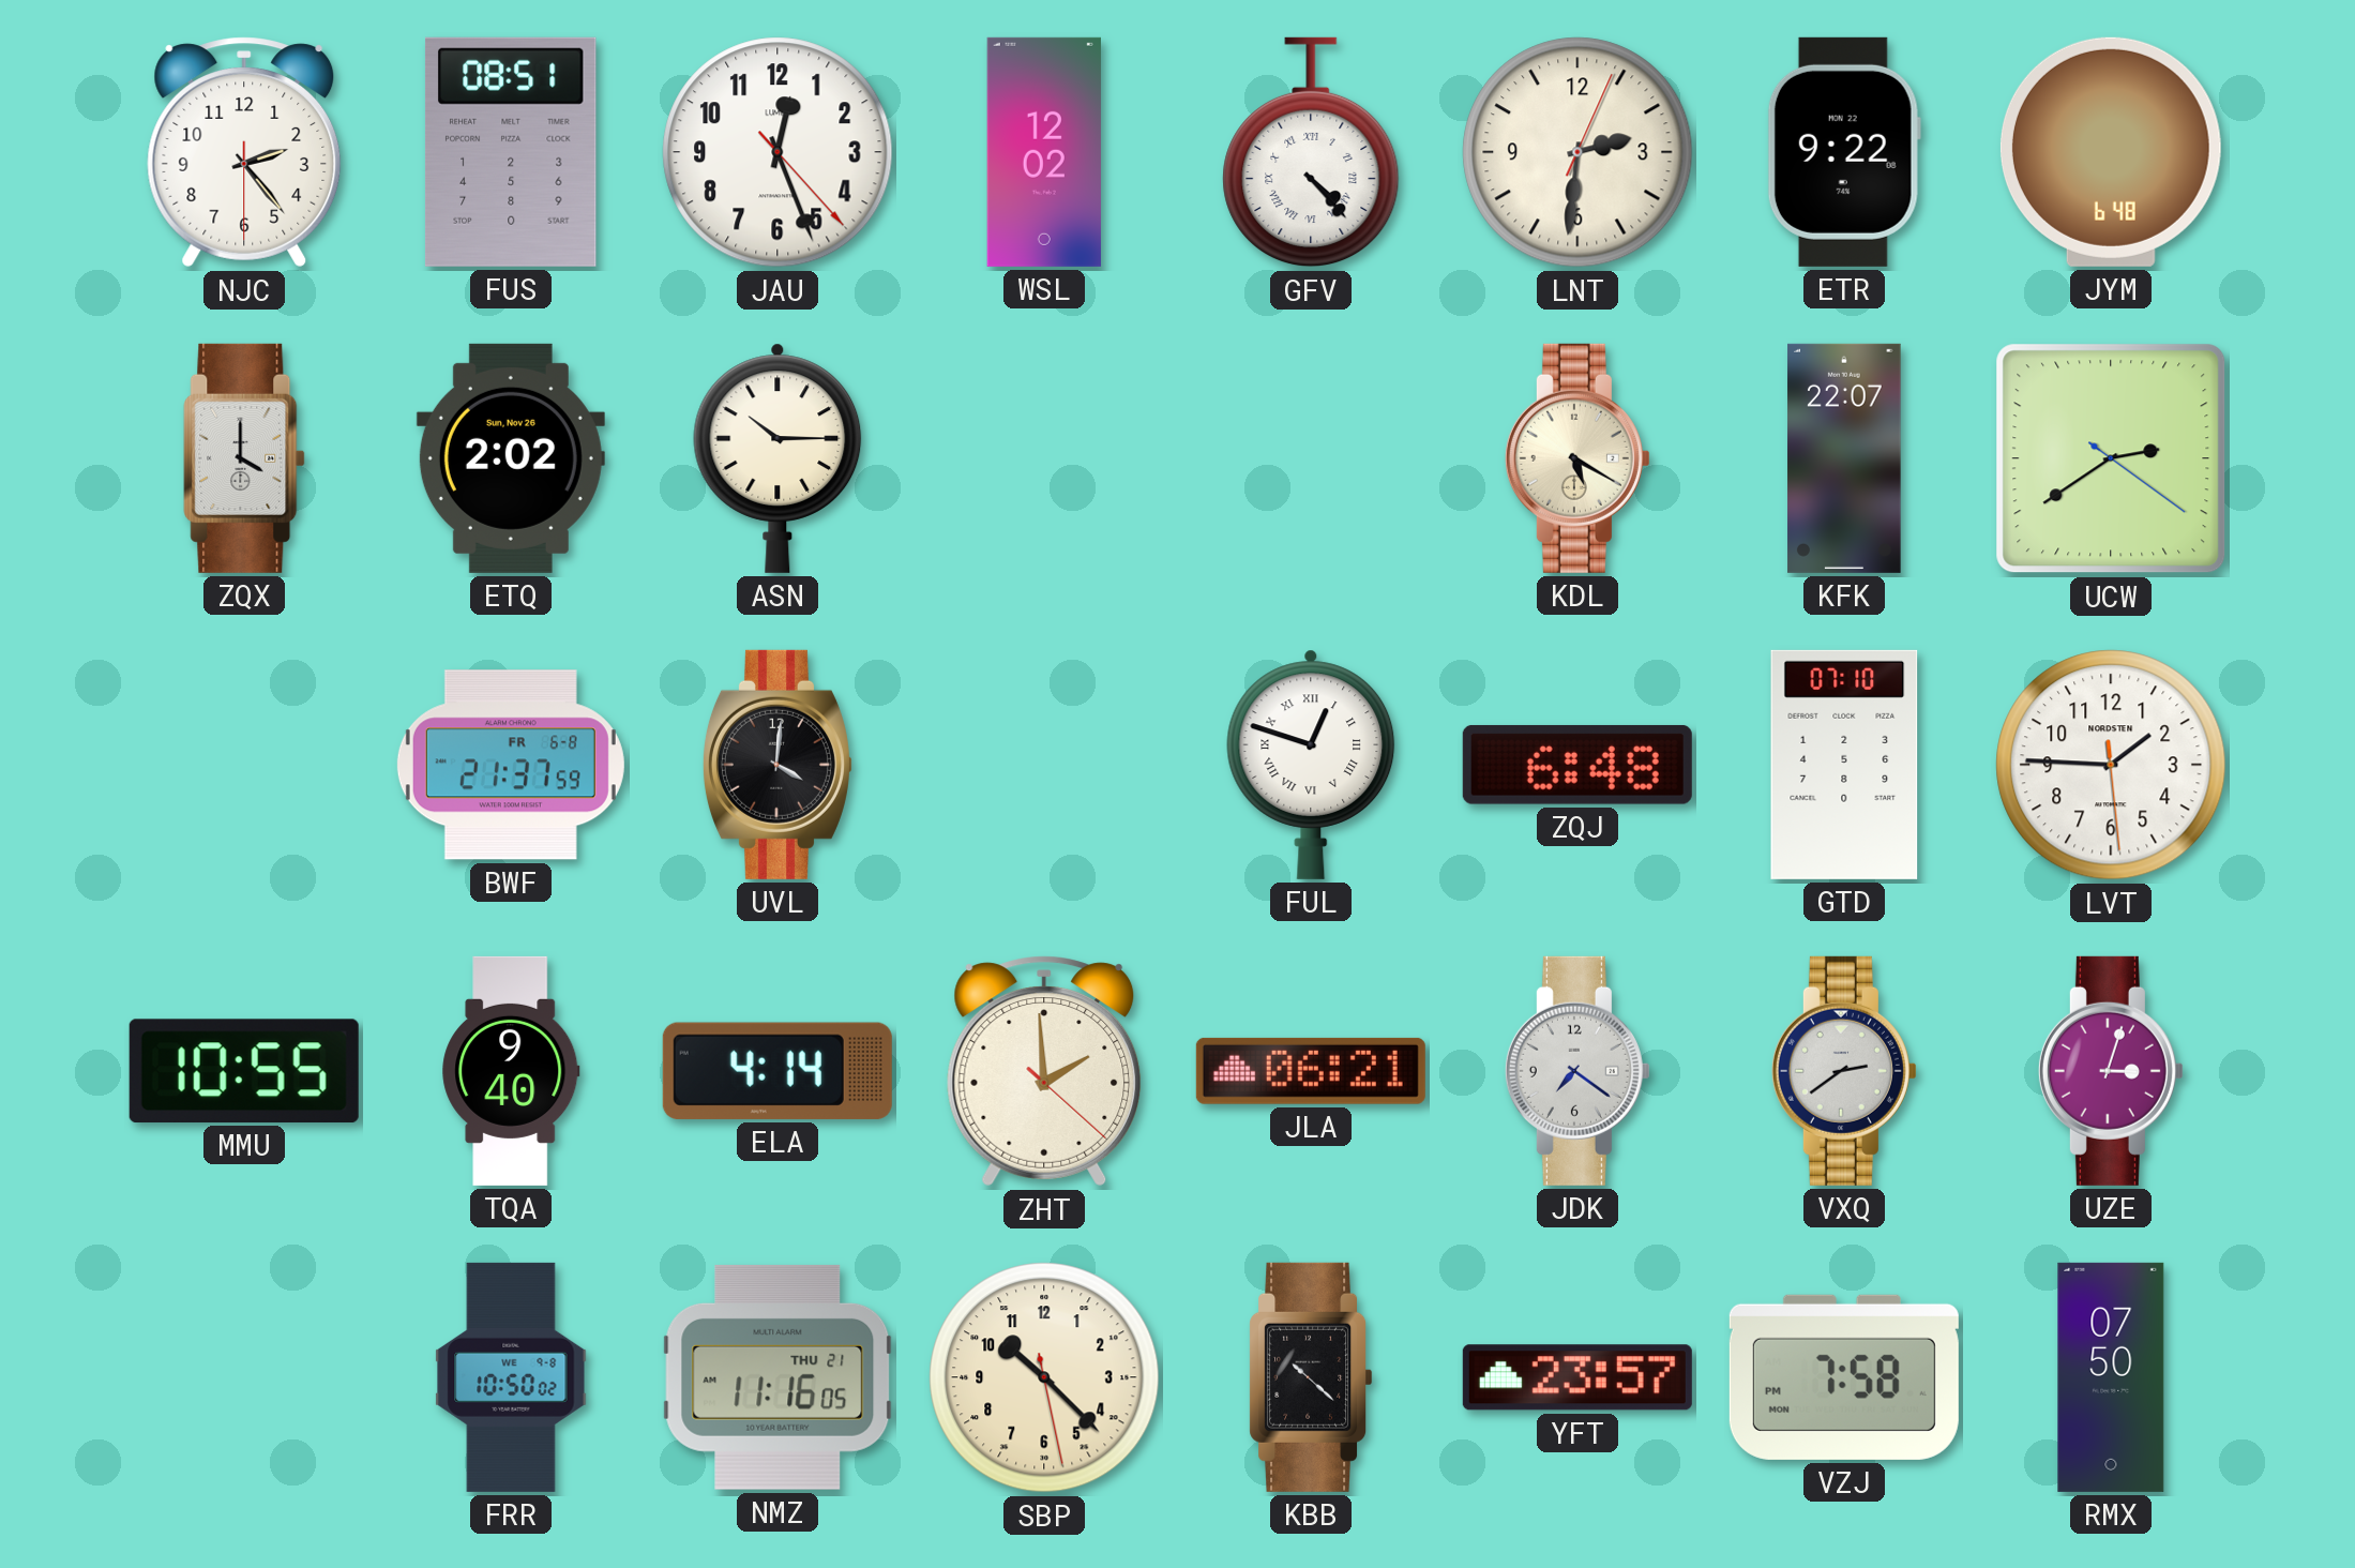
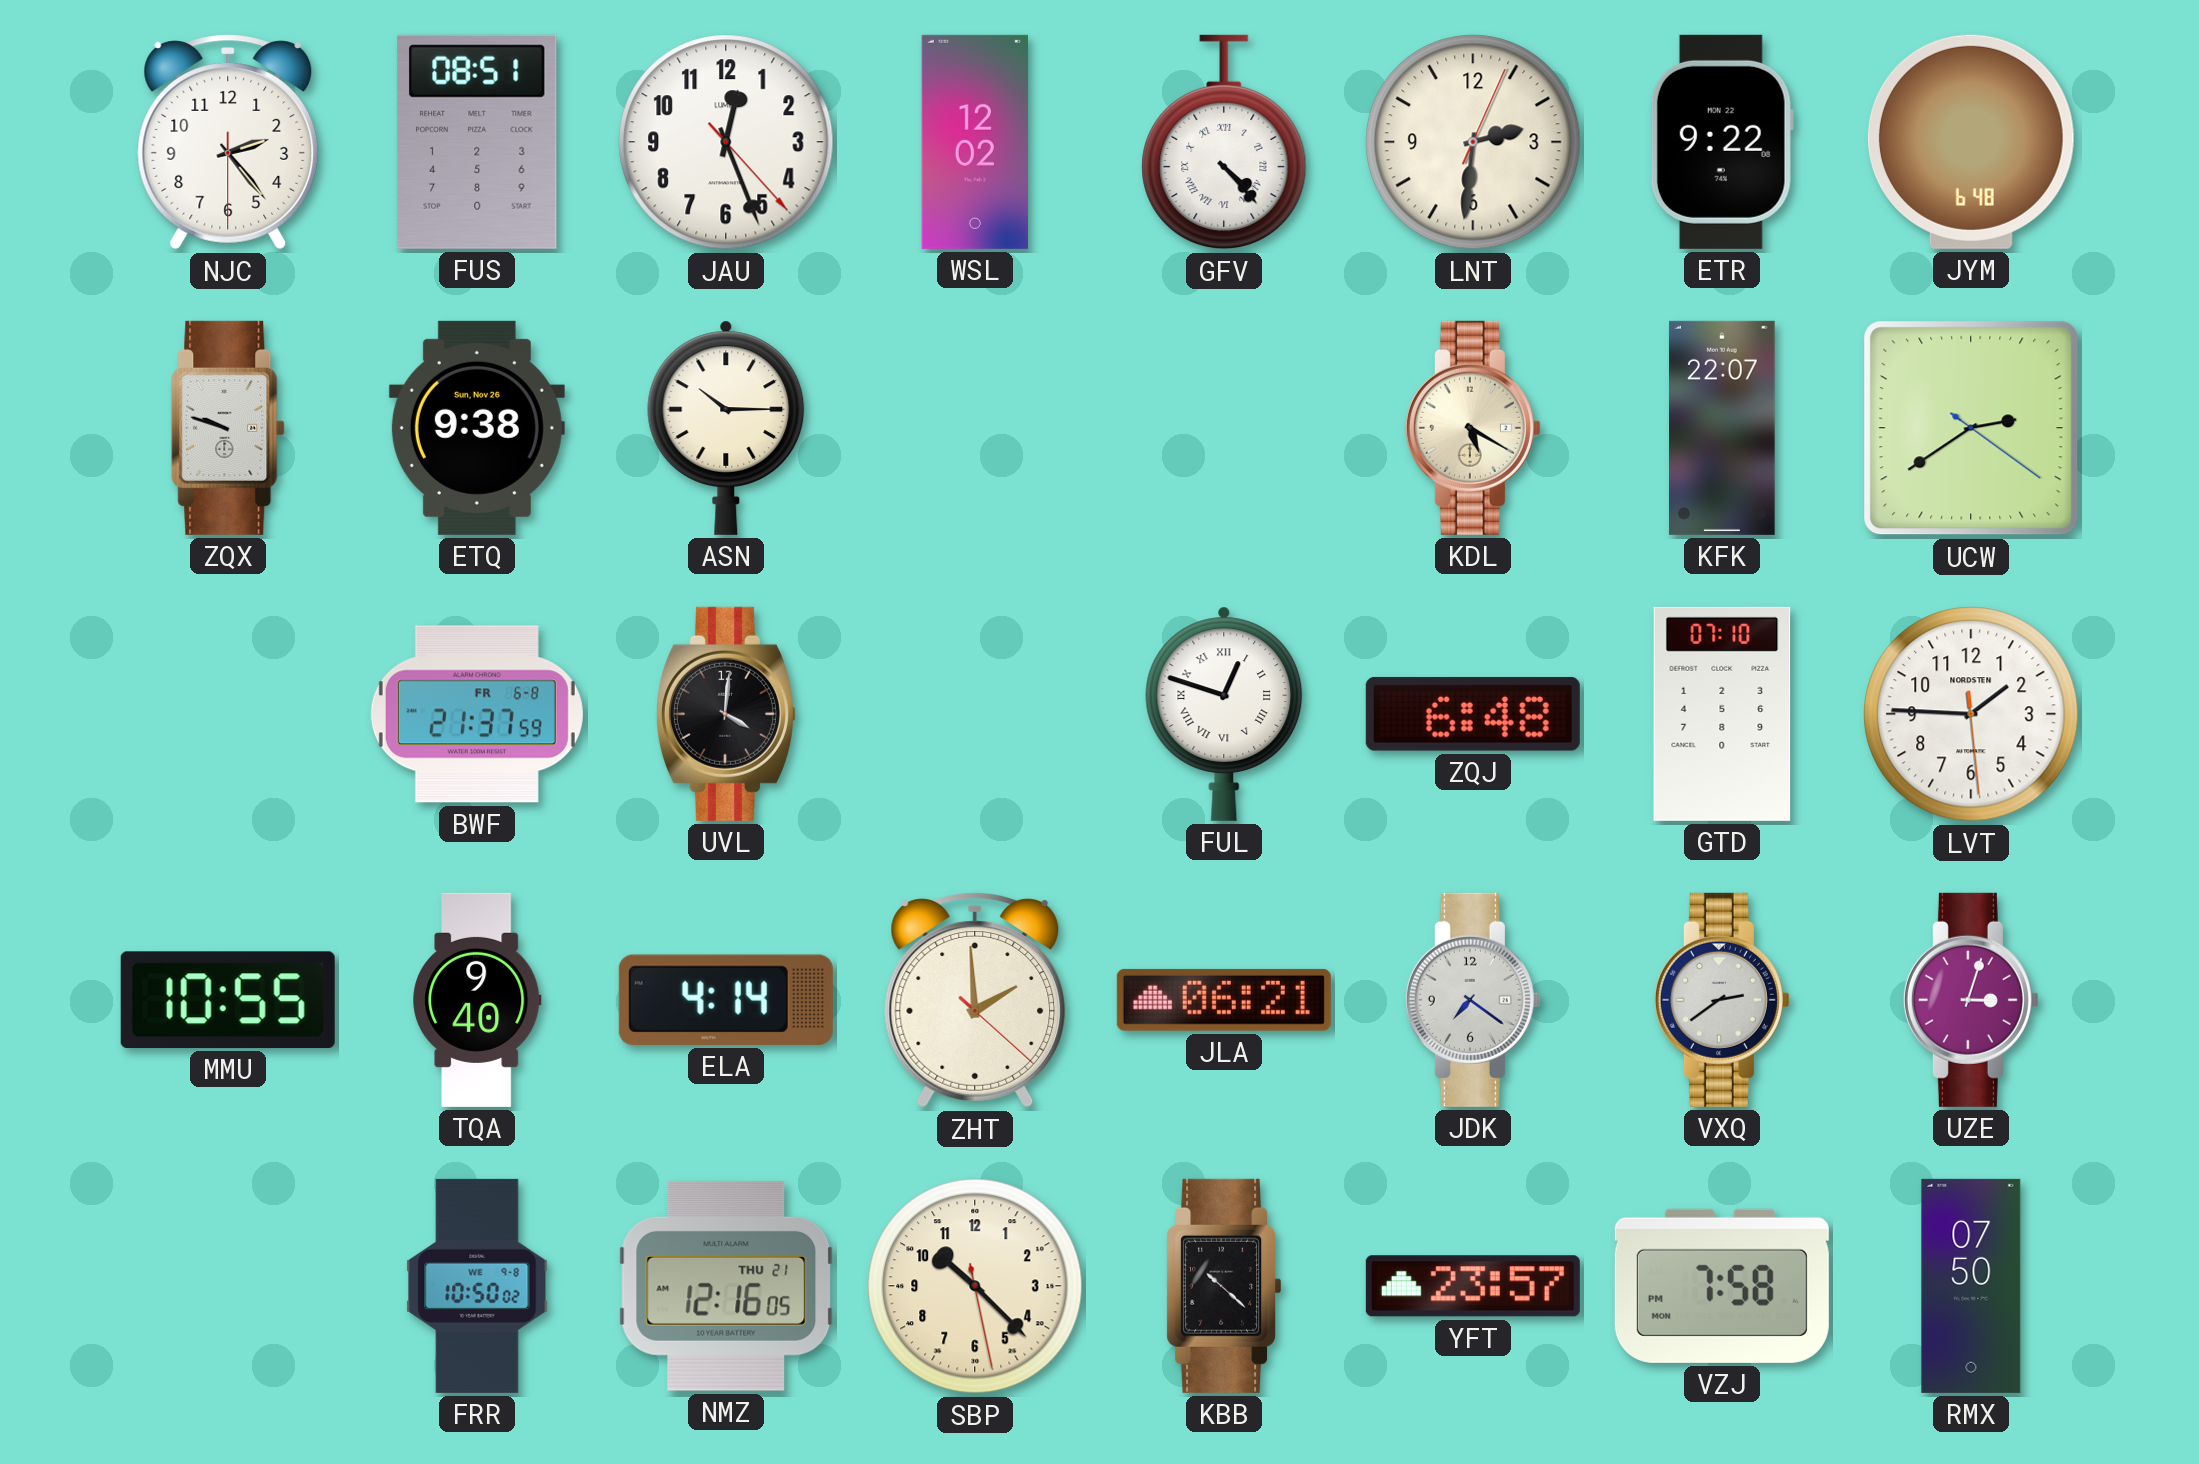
ZQX: 4:00 -> 9:48 (228, 428)
ETQ: 2:02 -> 9:38 (477, 428)
NMZ: 11:16 -> 12:16 (726, 1286)
